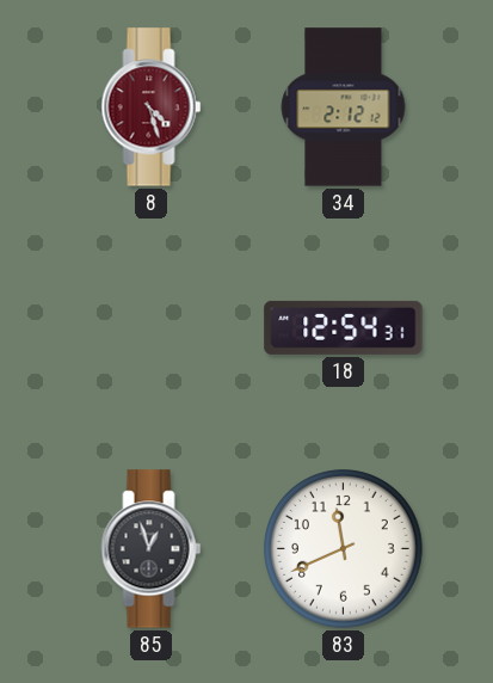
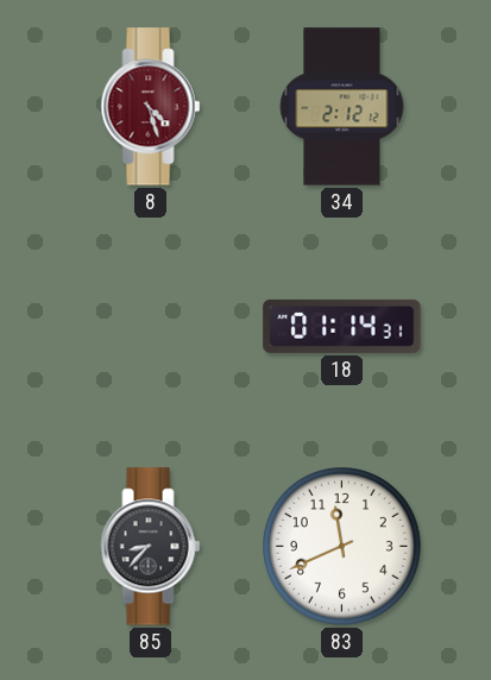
18: 12:54 -> 01:14 (342, 326)
85: 12:57 -> 8:37 (151, 547)
